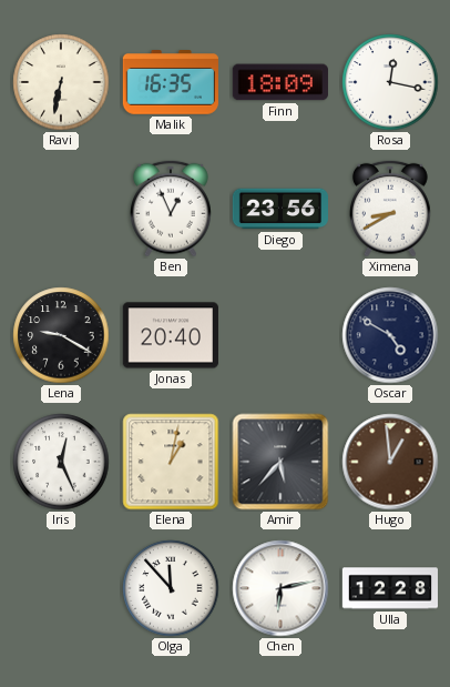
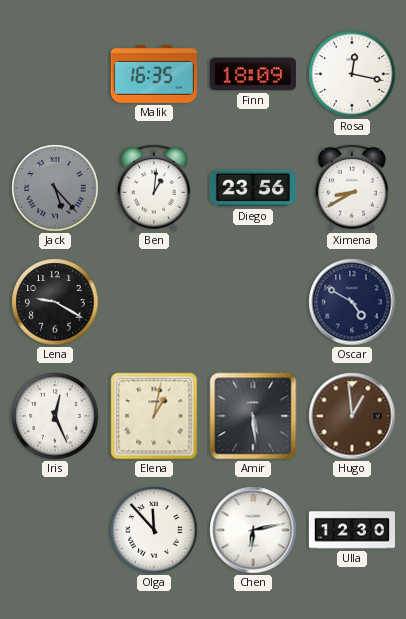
Ravi: 6:32 -> none (61, 82)
Jack: none -> 5:23 (55, 188)
Ben: 12:56 -> 1:01 (154, 188)
Jonas: 20:40 -> none (170, 335)
Amir: 5:37 -> 5:29 (253, 416)
Ulla: 12:28 -> 12:30 (351, 530)
